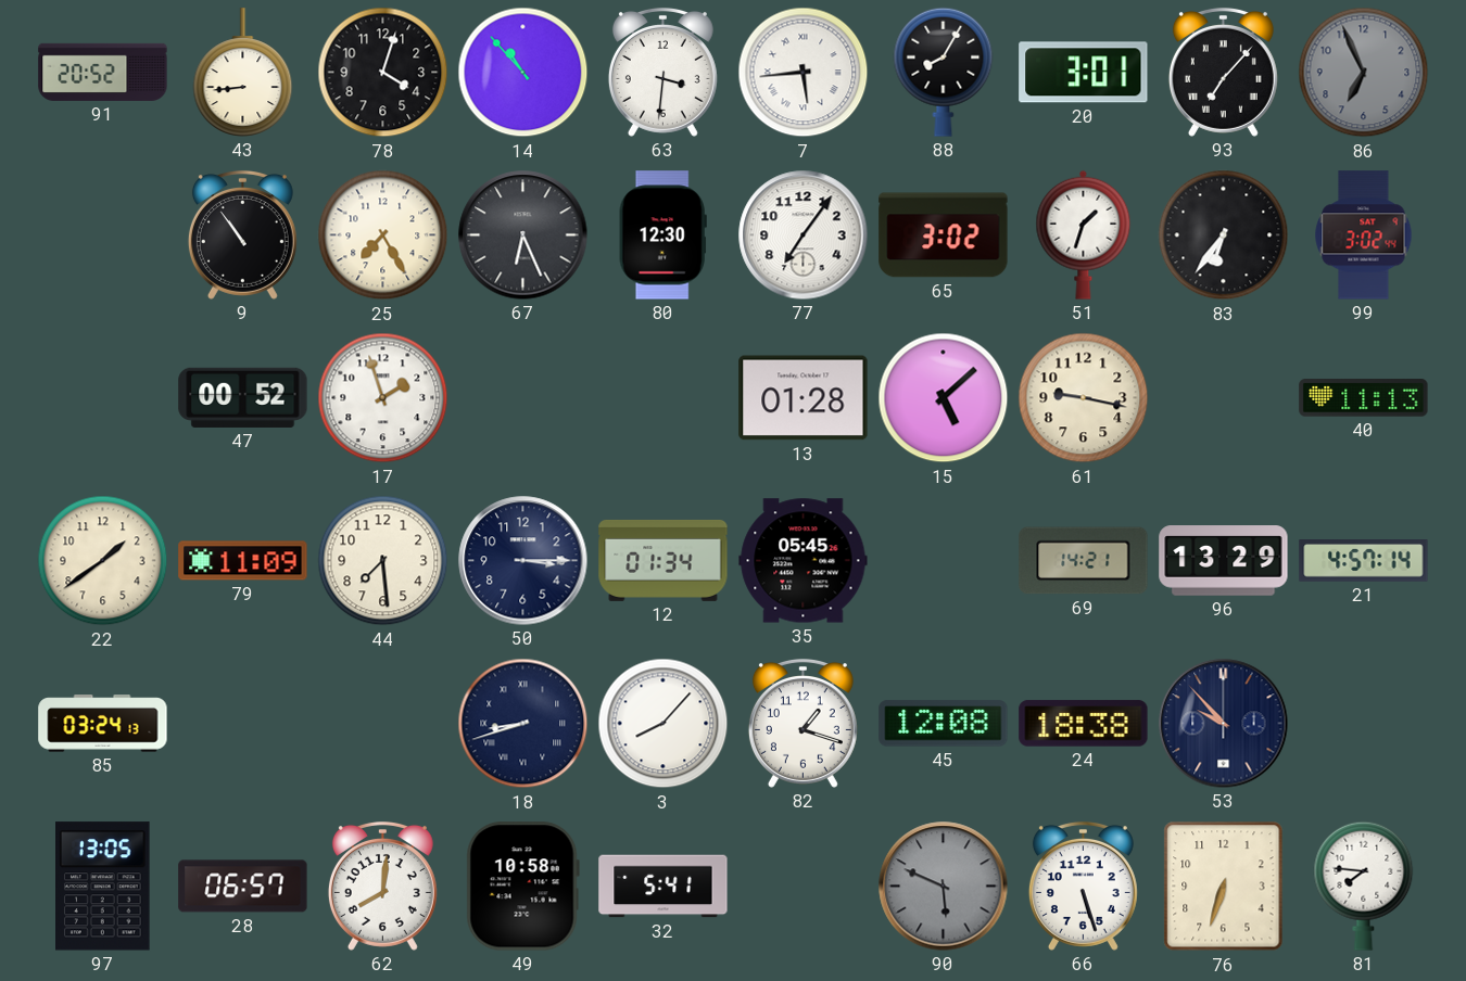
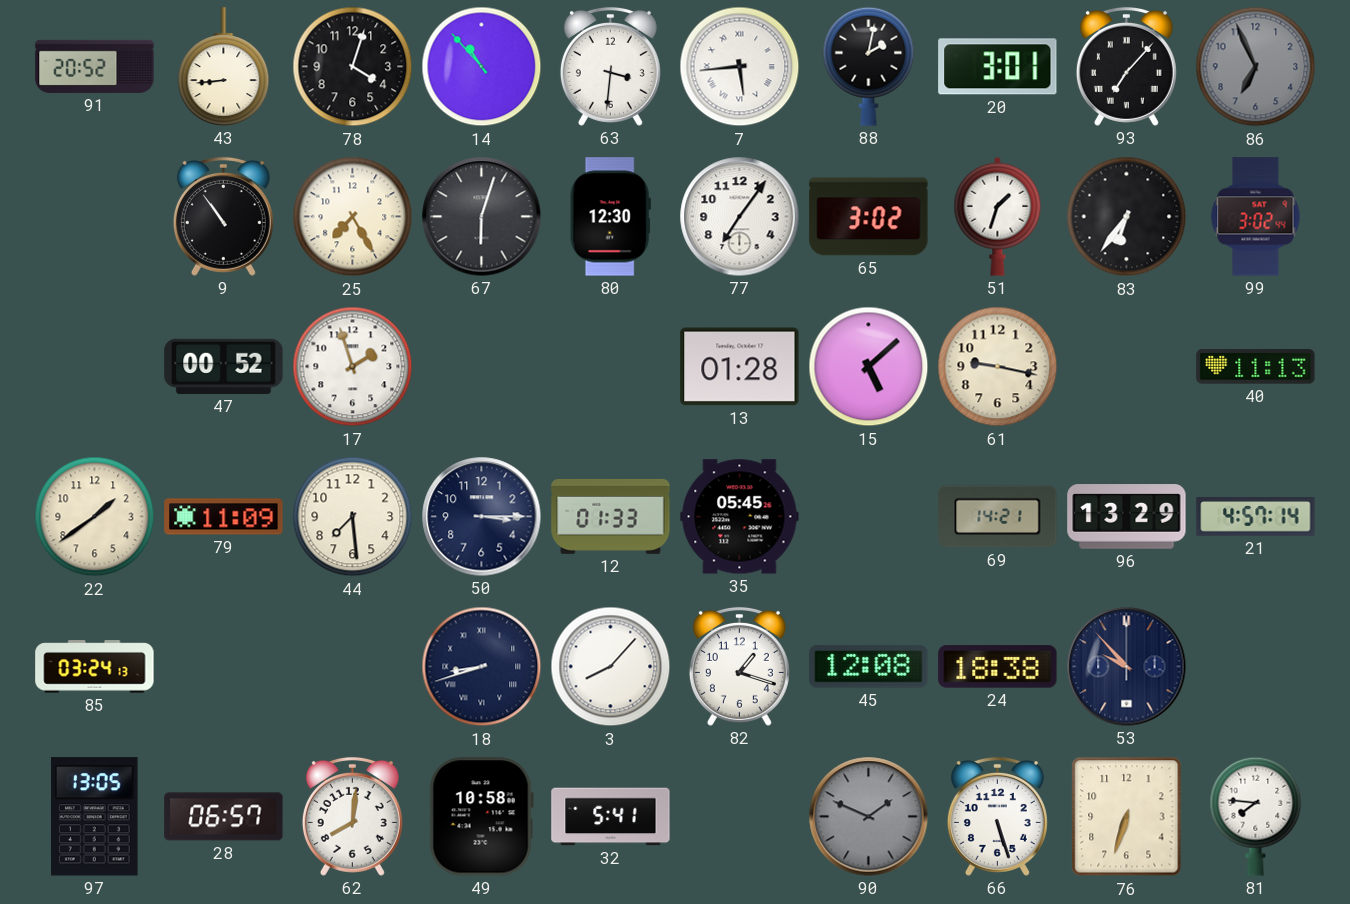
88: 8:05 -> 2:02 (869, 66)
67: 6:26 -> 6:03 (482, 217)
12: 01:34 -> 01:33 (611, 516)
90: 5:49 -> 1:49 (869, 817)
